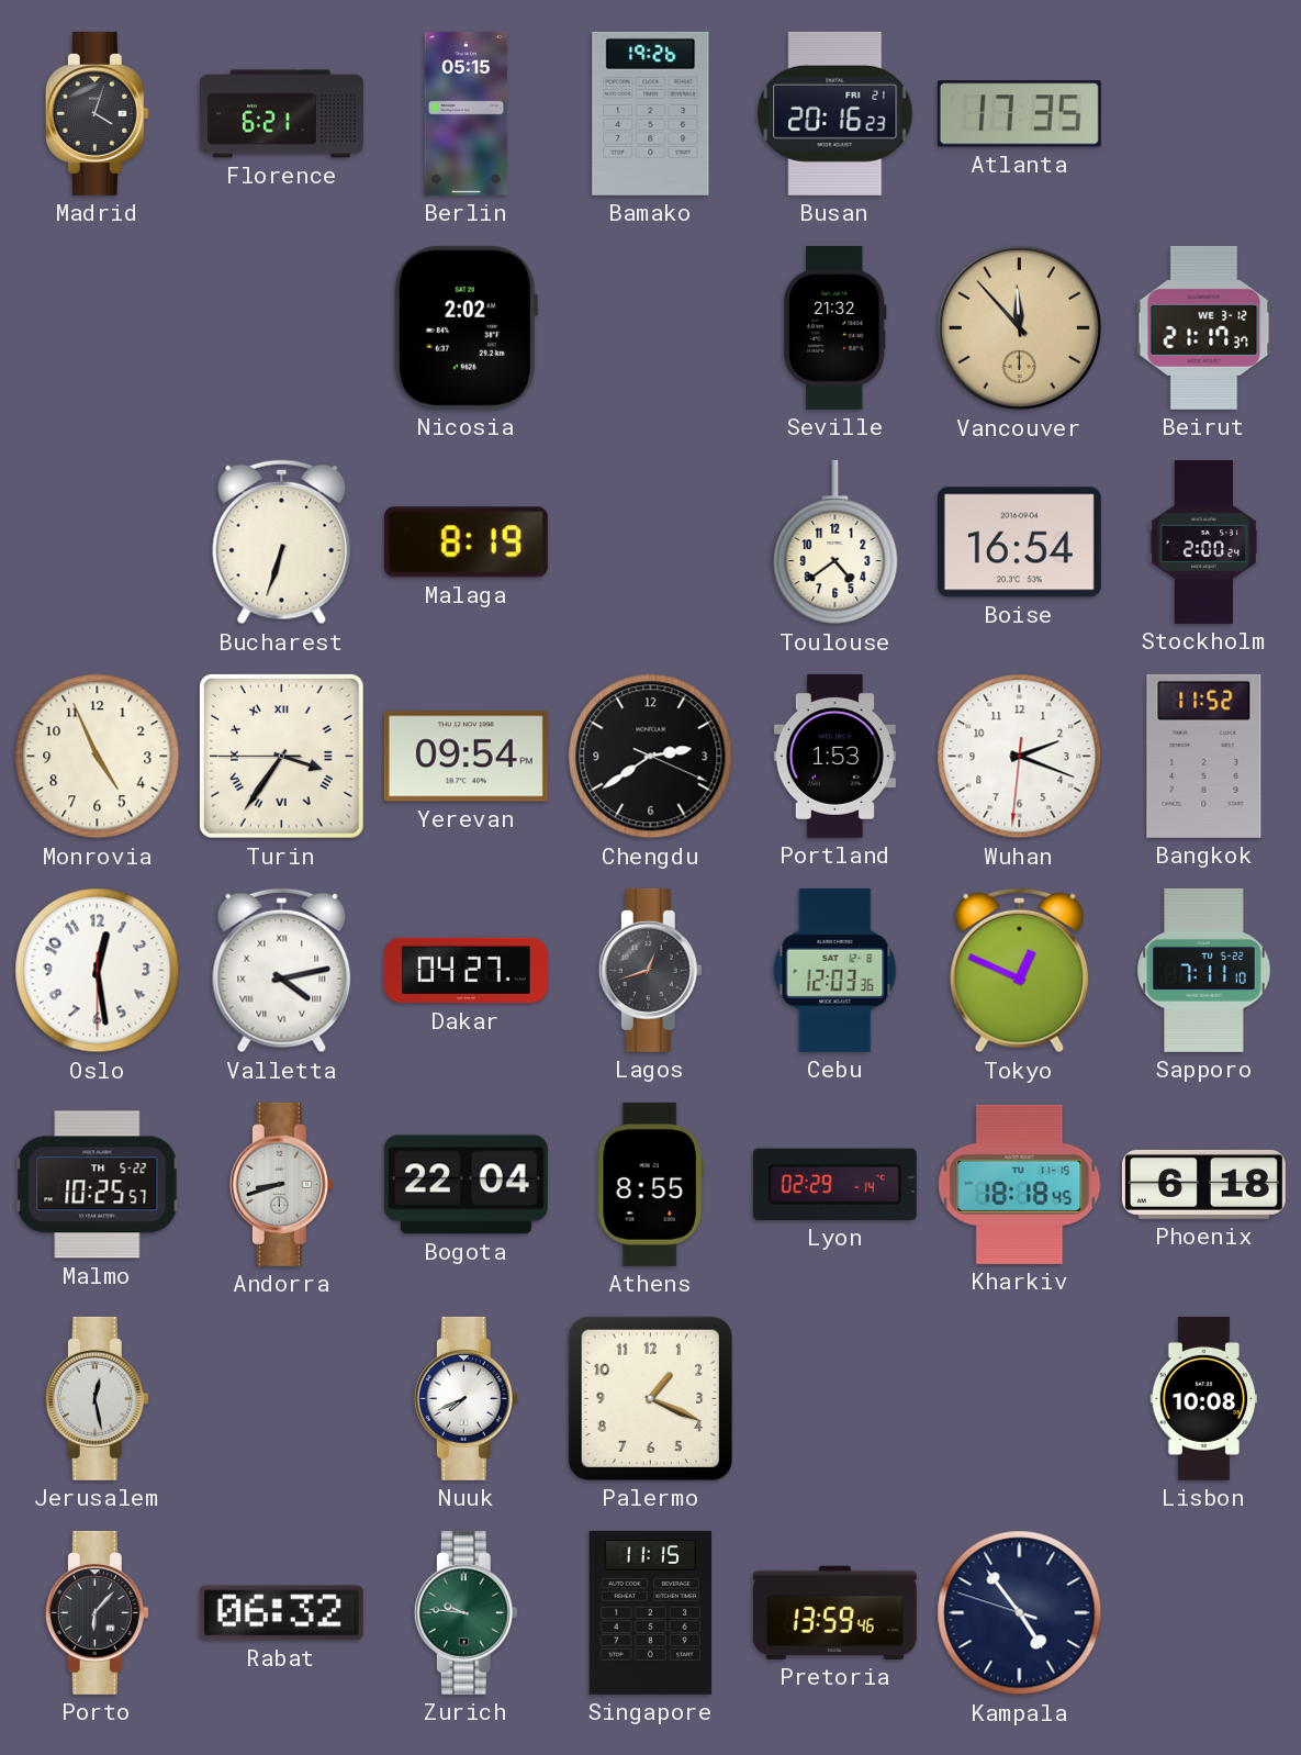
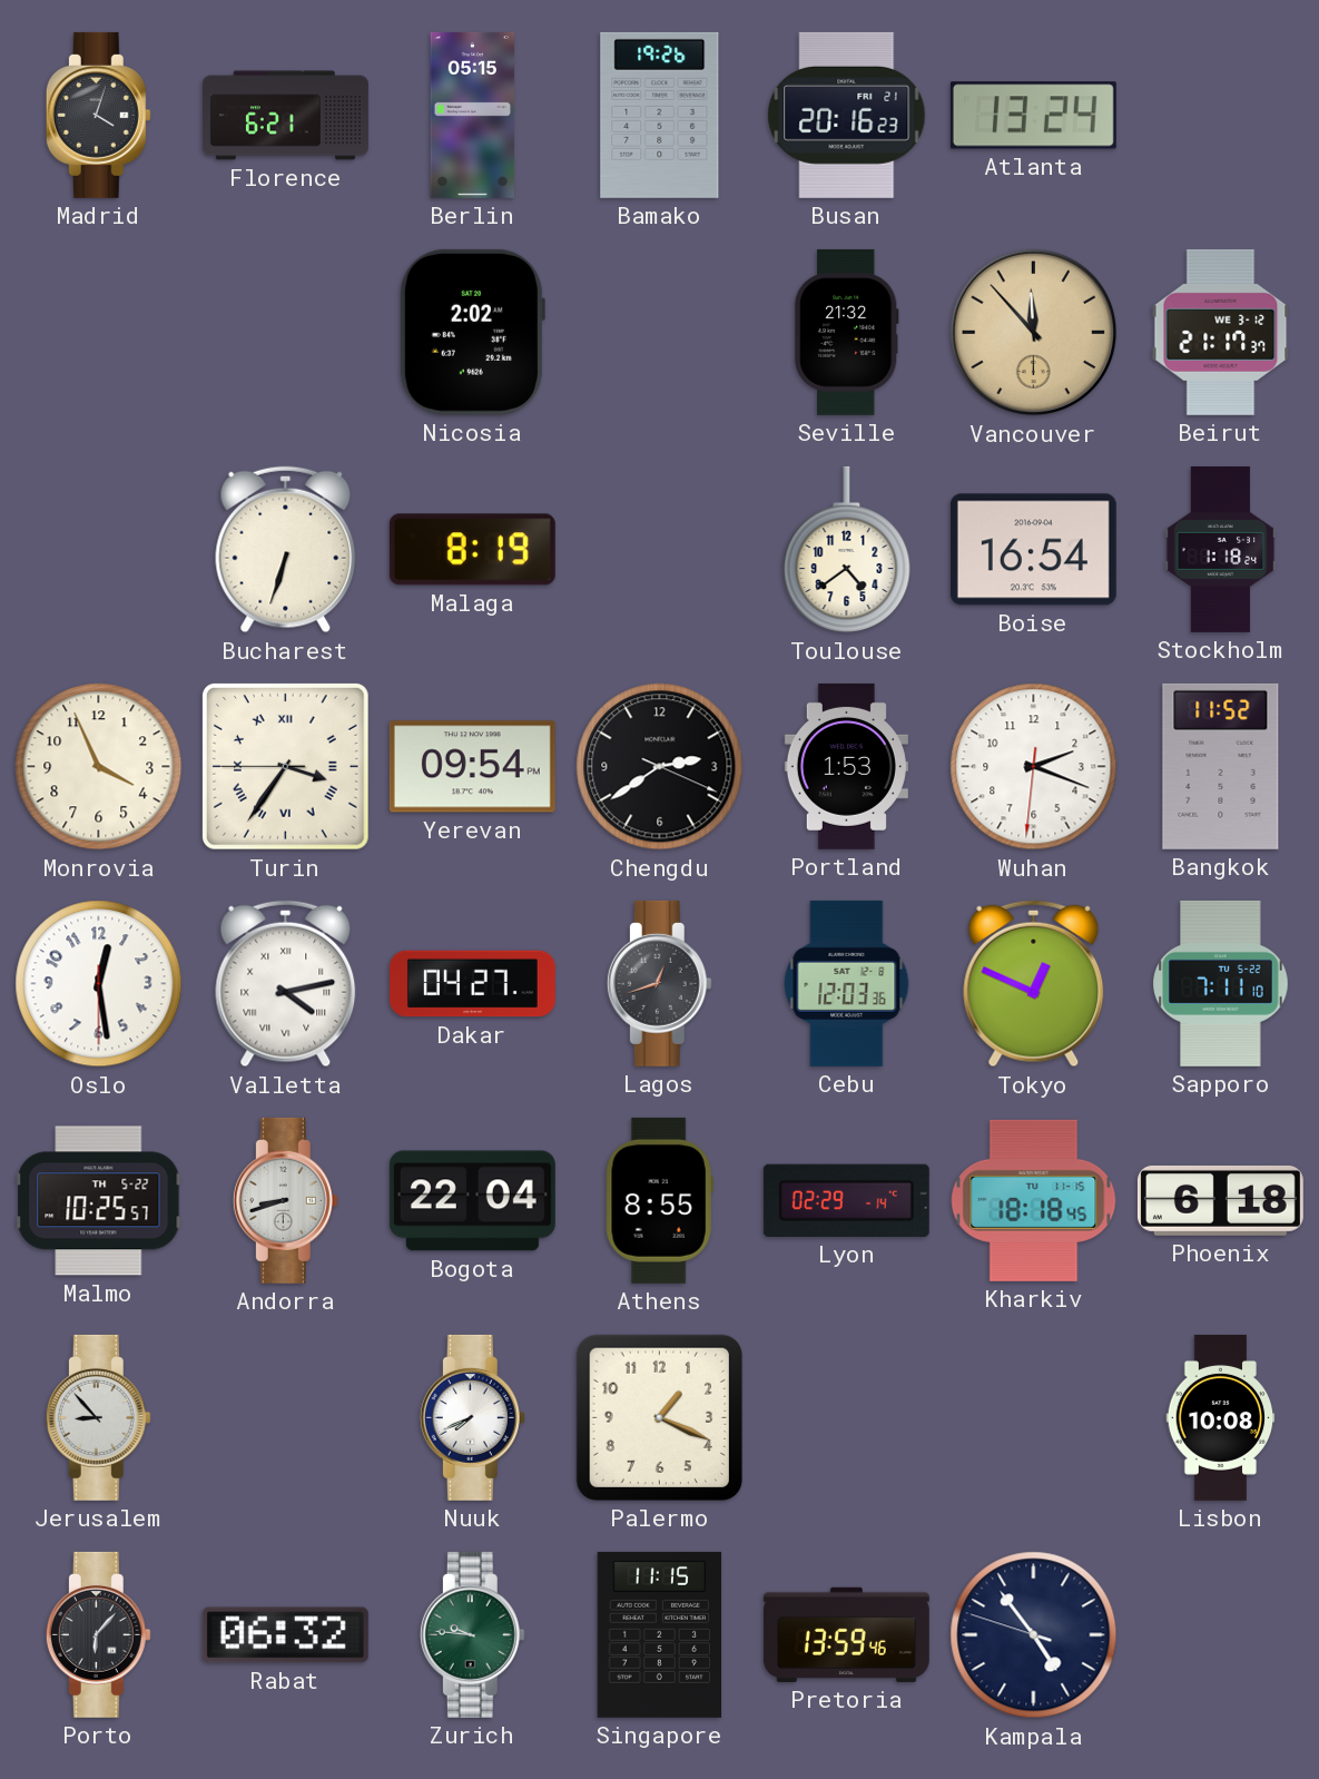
Atlanta: 17:35 -> 13:24 (1033, 116)
Stockholm: 2:00 -> 1:18 (1221, 549)
Monrovia: 4:56 -> 3:56 (99, 767)
Jerusalem: 12:28 -> 8:53 (98, 1417)
